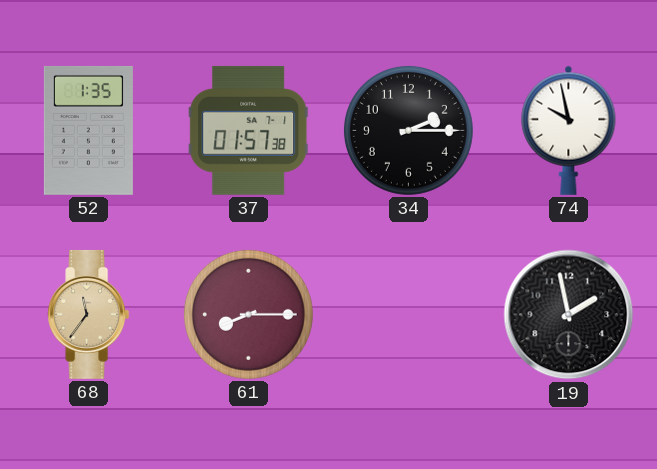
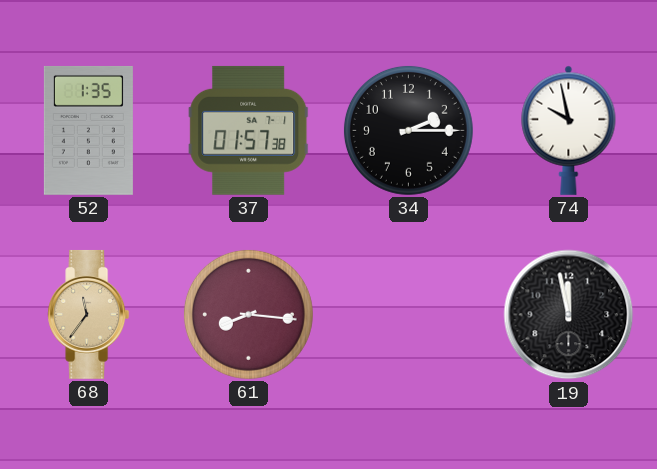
61: 8:15 -> 8:16 (248, 314)
19: 1:58 -> 11:58 (569, 315)
